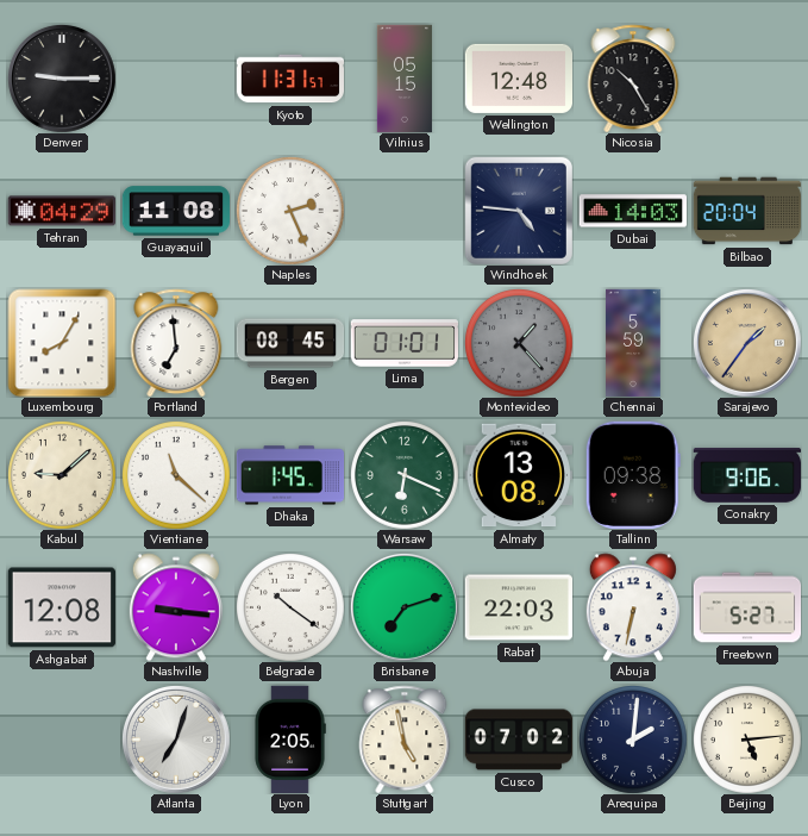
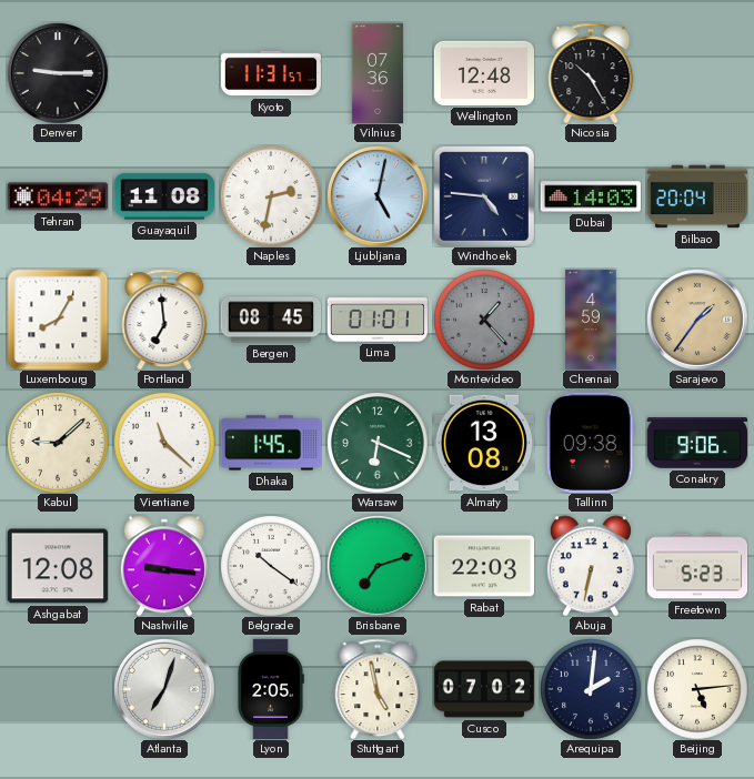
Vilnius: 05:15 -> 07:36 (378, 73)
Naples: 2:26 -> 2:32 (271, 196)
Ljubljana: none -> 5:02 (378, 196)
Chennai: 5:59 -> 4:59 (591, 320)
Freetown: 5:27 -> 5:23 (697, 566)
